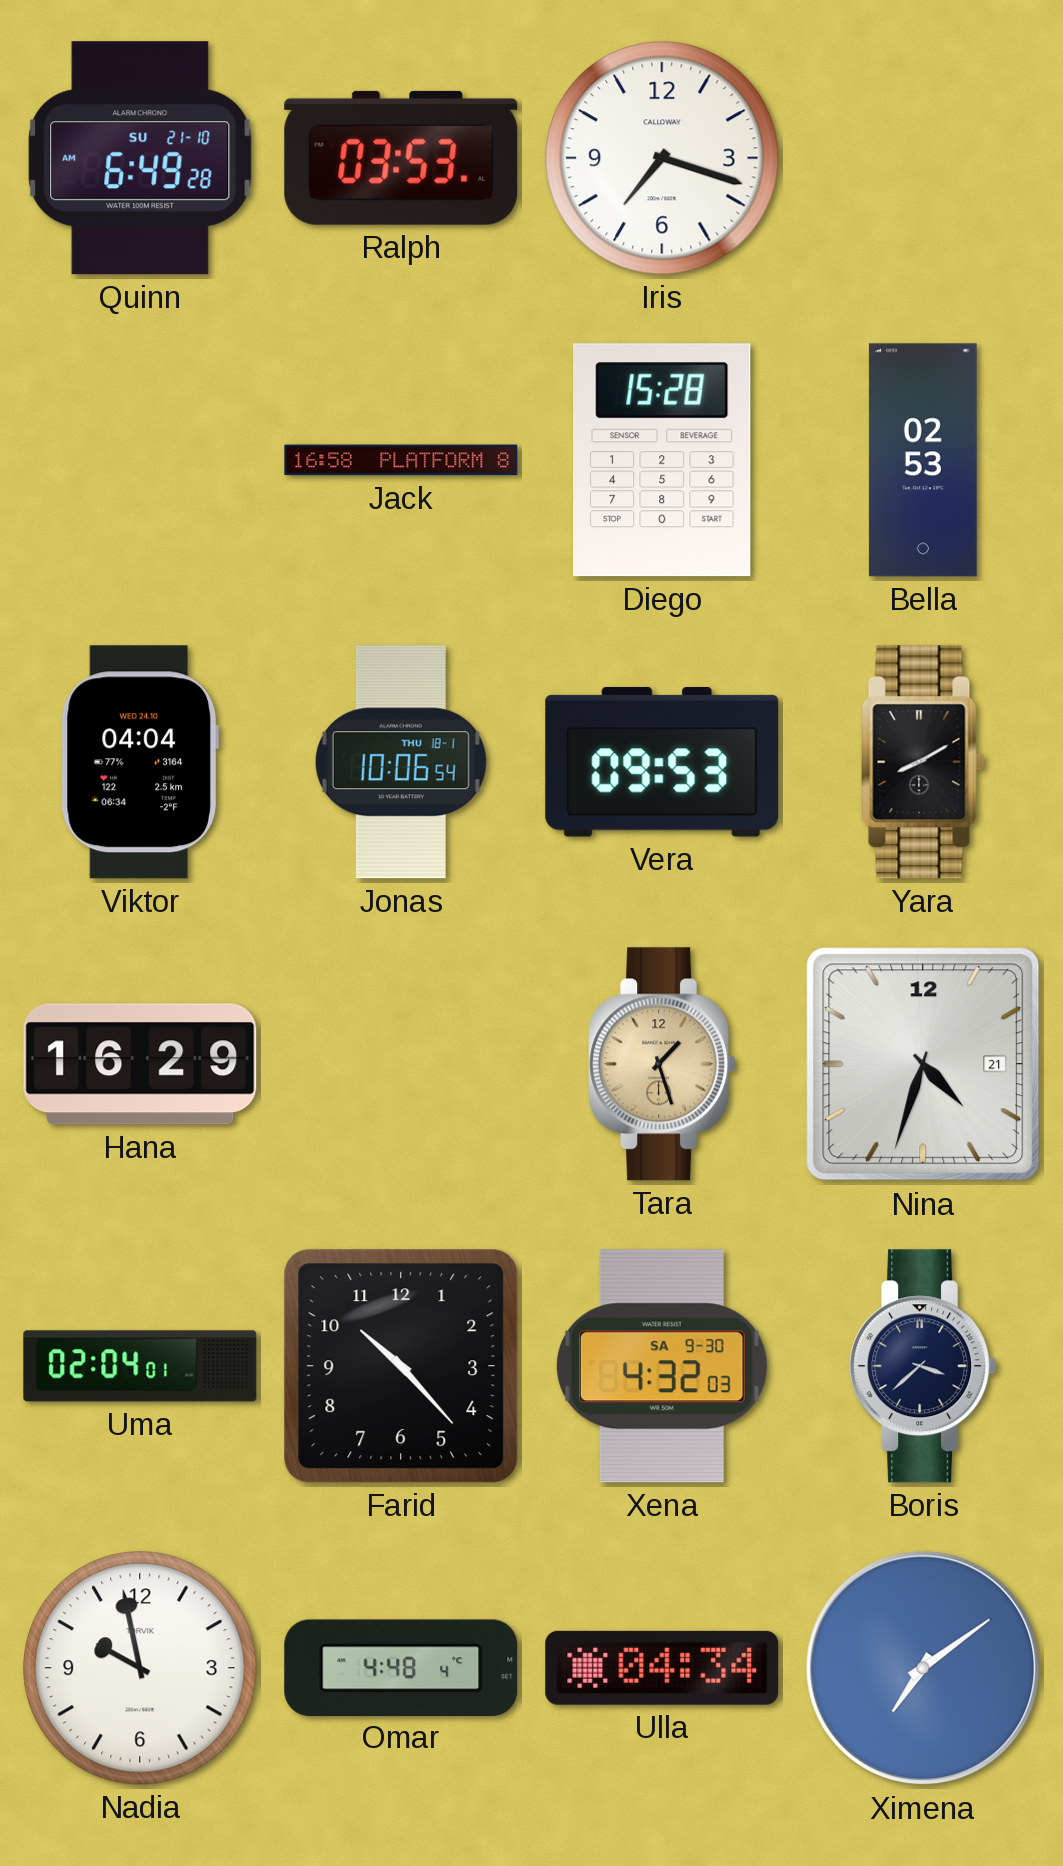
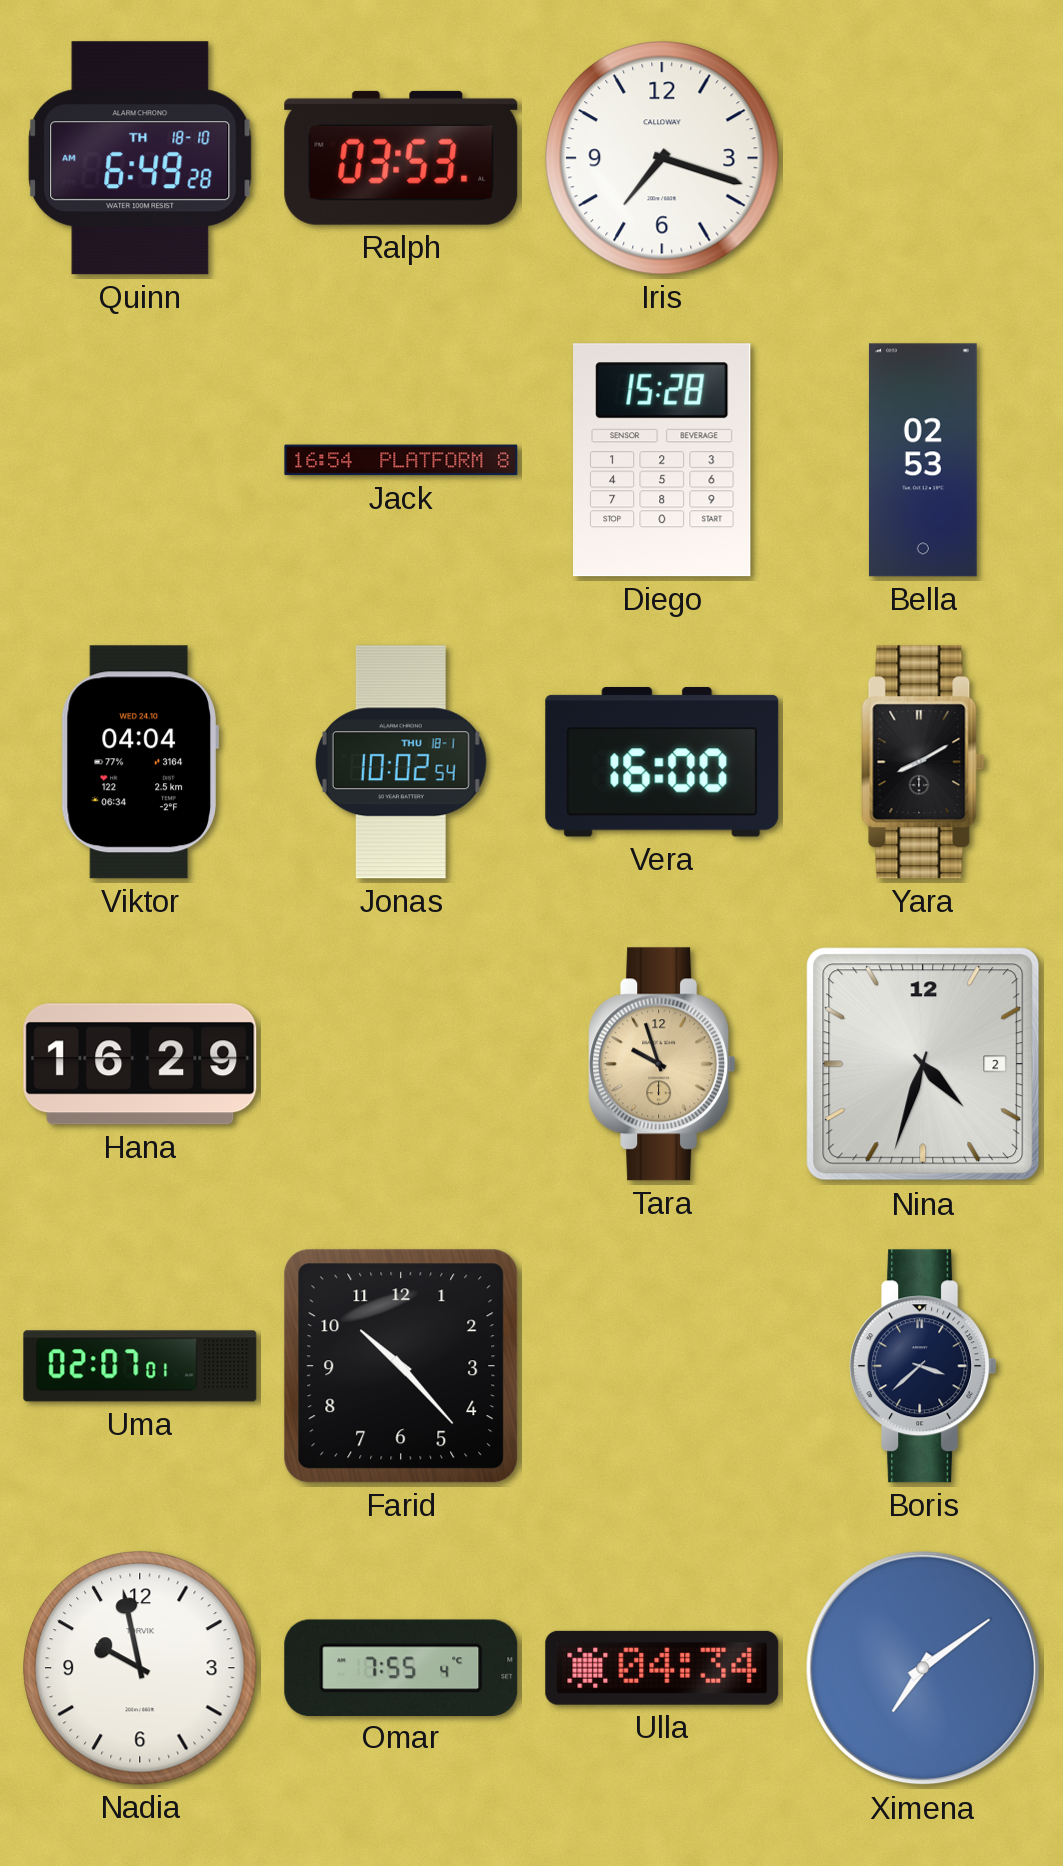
Quinn date: SU 21-10 -> TH 18-10 (140, 158)
Jack: 16:58 -> 16:54 (401, 460)
Jonas: 10:06 -> 10:02 (401, 762)
Vera: 09:53 -> 16:00 (662, 763)
Tara: 1:27 -> 9:57 (662, 1064)
Nina date: 21 -> 2 (923, 1064)
Uma: 02:04 -> 02:07 (140, 1366)
Xena: 4:32 -> none (663, 1366)
Omar: 4:48 -> 7:55 (401, 1667)
